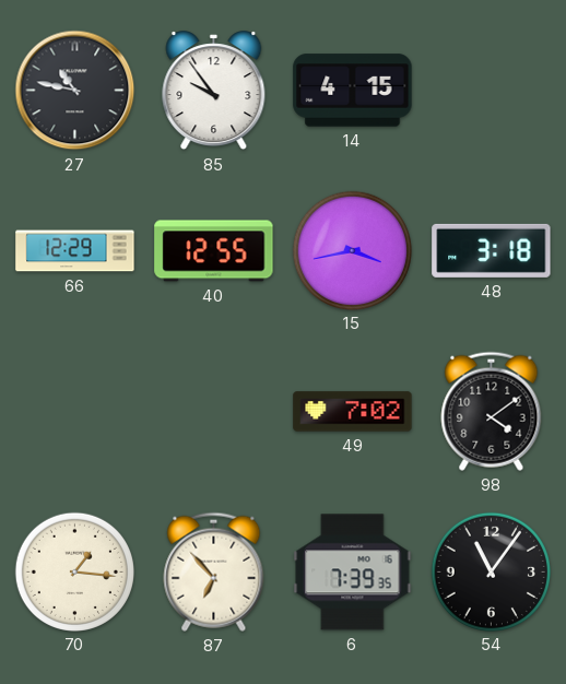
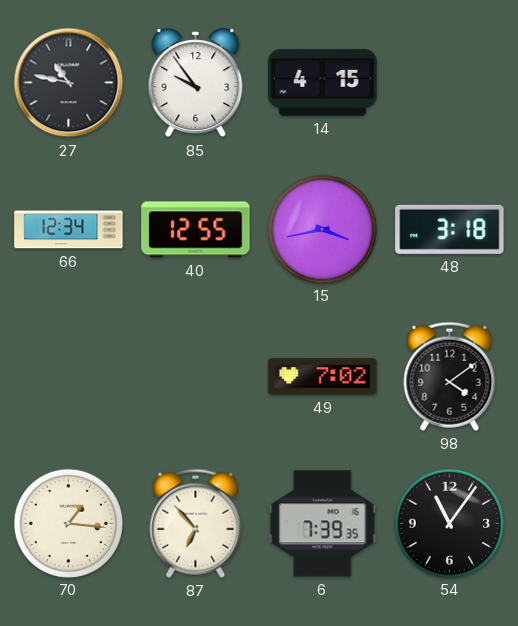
66: 12:29 -> 12:34 (69, 230)
